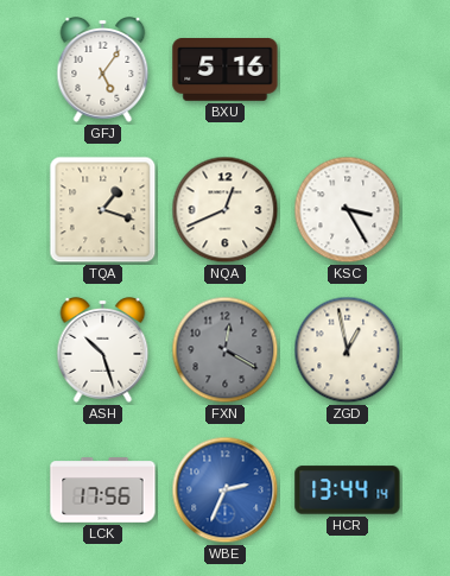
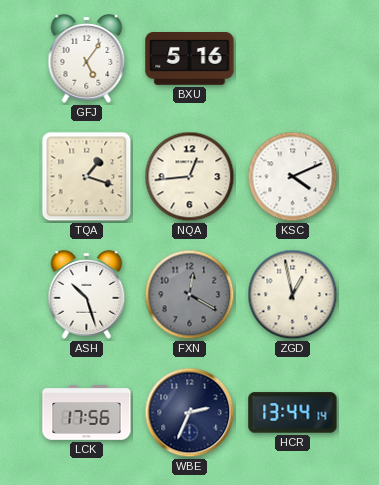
NQA: 12:41 -> 12:44 (190, 177)
KSC: 3:25 -> 4:11 (293, 177)
WBE dial: blue -> navy (190, 413)
